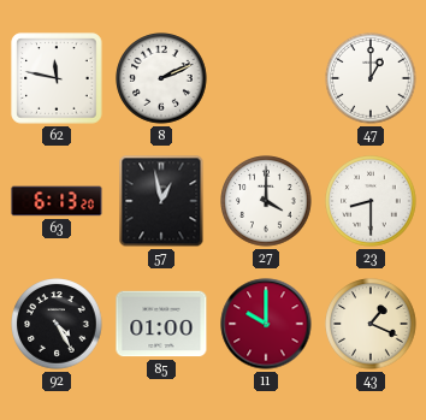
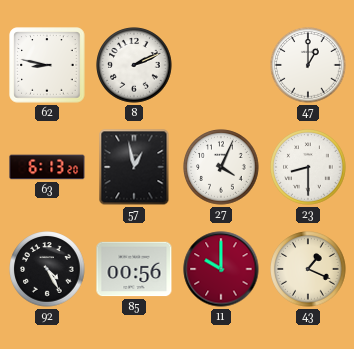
62: 11:47 -> 8:47 (47, 65)
27: 4:00 -> 4:04 (221, 167)
85: 01:00 -> 00:56 (134, 269)
